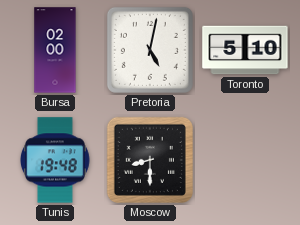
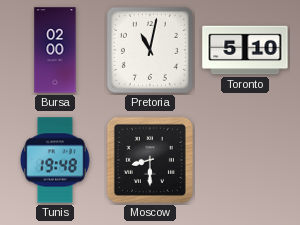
Pretoria: 5:02 -> 11:02 (150, 50)
